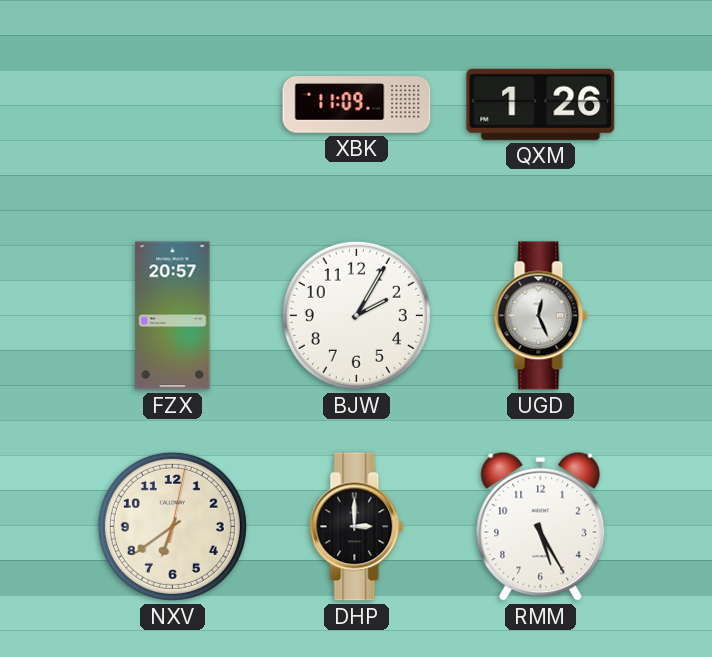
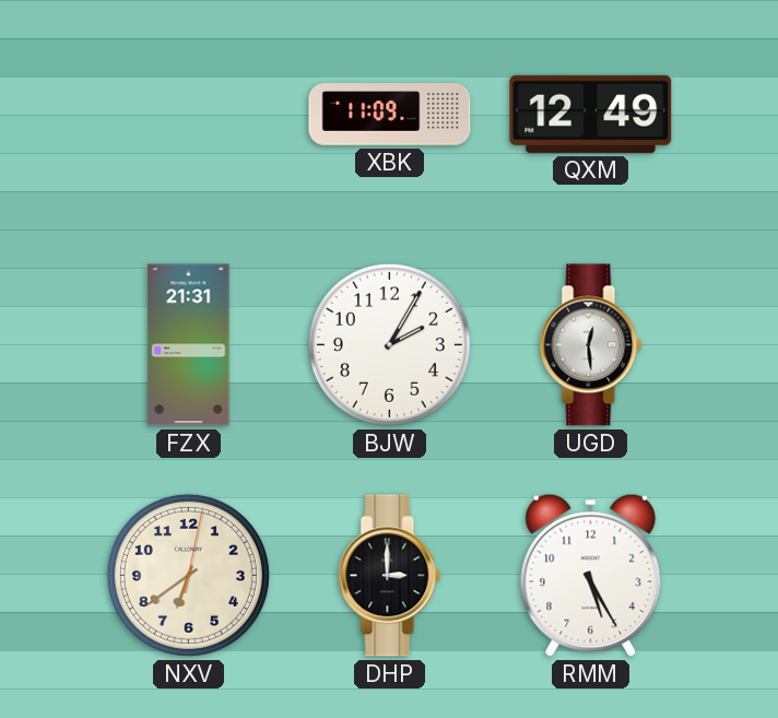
QXM: 1:26 -> 12:49 (591, 114)
FZX: 20:57 -> 21:31 (189, 345)
UGD: 12:26 -> 12:29 (591, 345)
